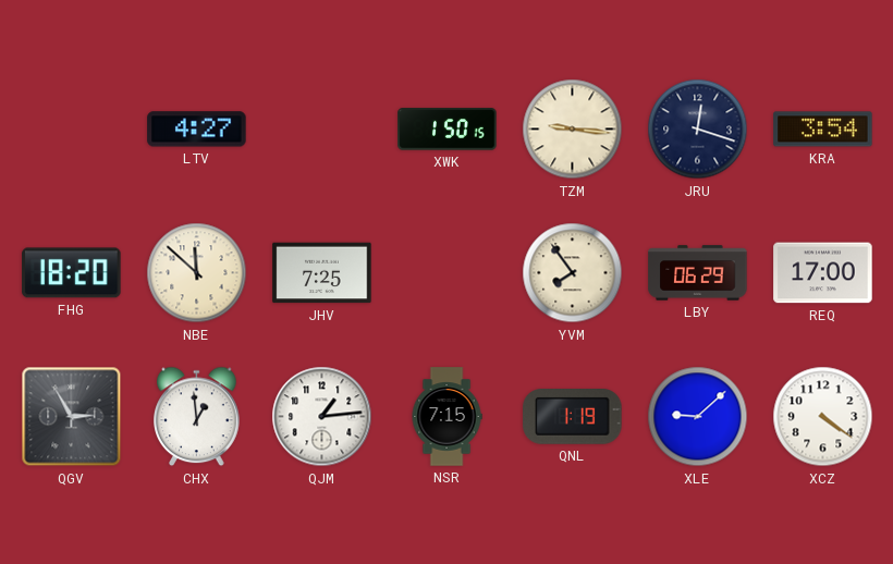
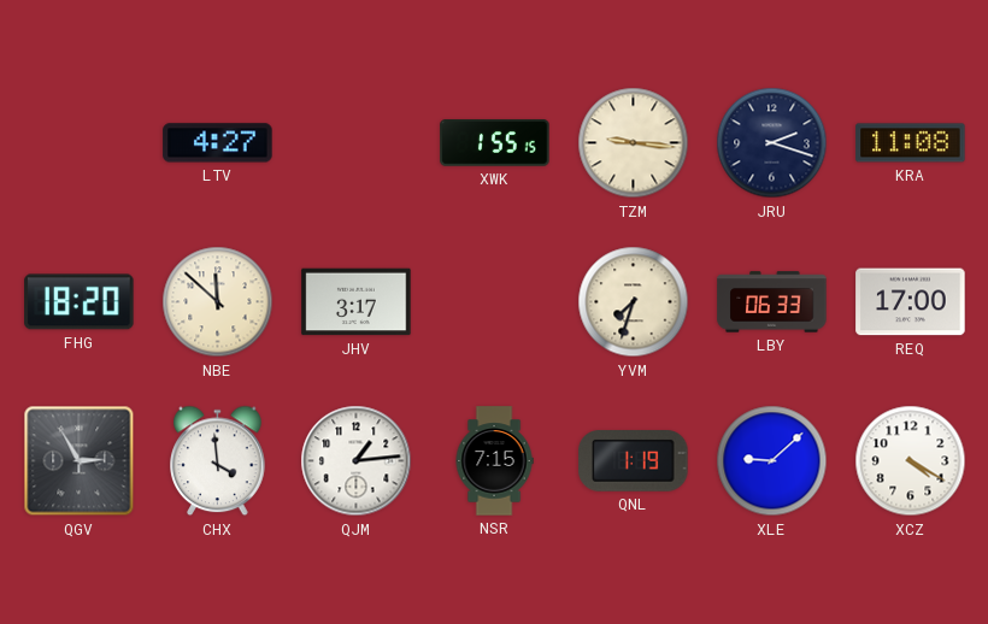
XWK: 1:50 -> 1:55 (495, 143)
JRU: 12:18 -> 2:18 (772, 143)
KRA: 3:54 -> 11:08 (911, 143)
JHV: 7:25 -> 3:17 (357, 302)
YVM: 7:54 -> 7:33 (634, 302)
LBY: 06:29 -> 06:33 (772, 302)
CHX: 12:59 -> 3:59 (218, 461)
XCZ: 4:21 -> 4:20 (911, 461)
